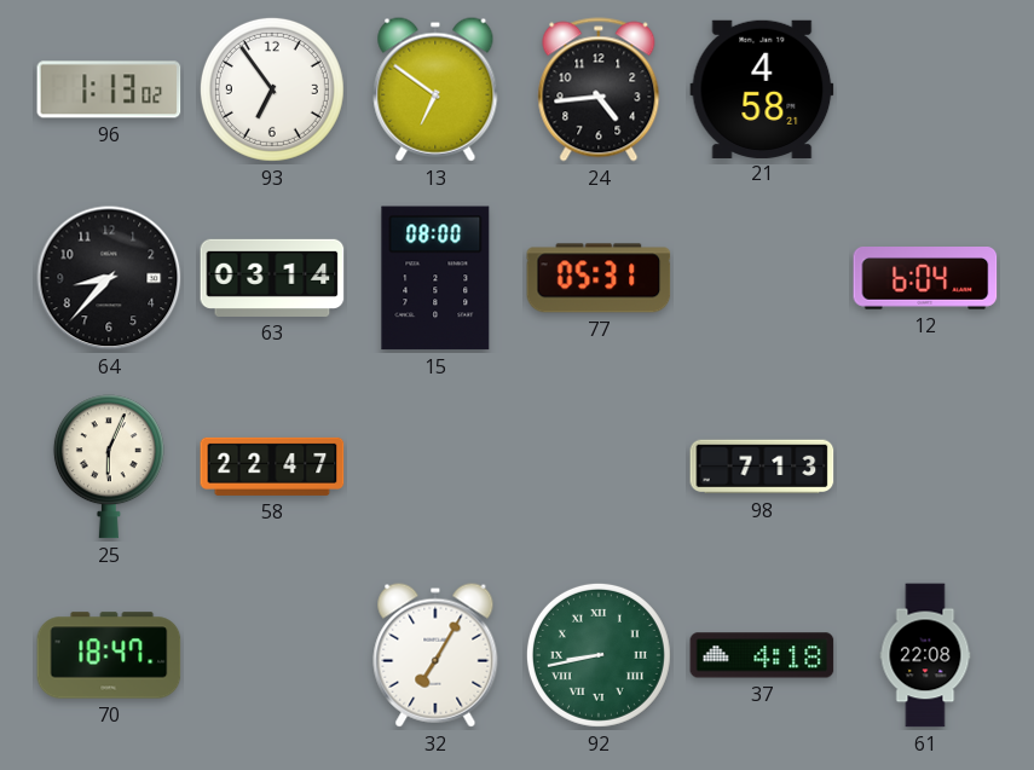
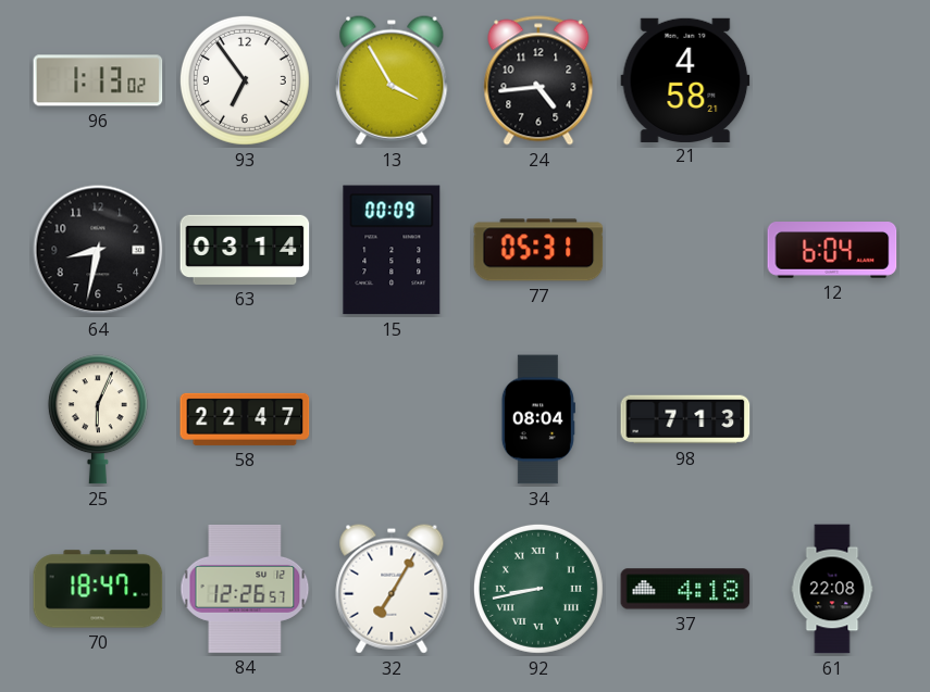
13: 6:51 -> 3:55 (392, 80)
64: 8:37 -> 8:32 (98, 250)
15: 08:00 -> 00:09 (392, 250)
34: none -> 08:04 (538, 419)
84: none -> 12:26 (245, 589)
